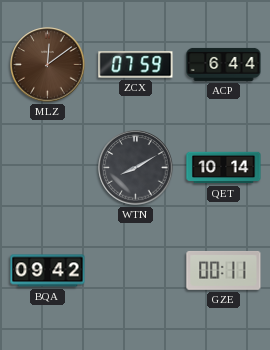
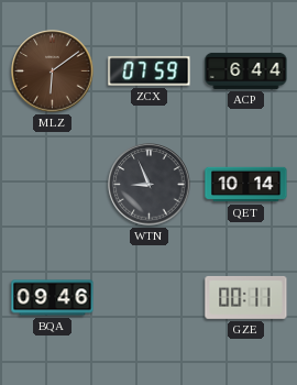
MLZ: 12:09 -> 6:09 (53, 71)
WTN: 8:10 -> 8:56 (150, 185)
BQA: 09:42 -> 09:46 (53, 298)
